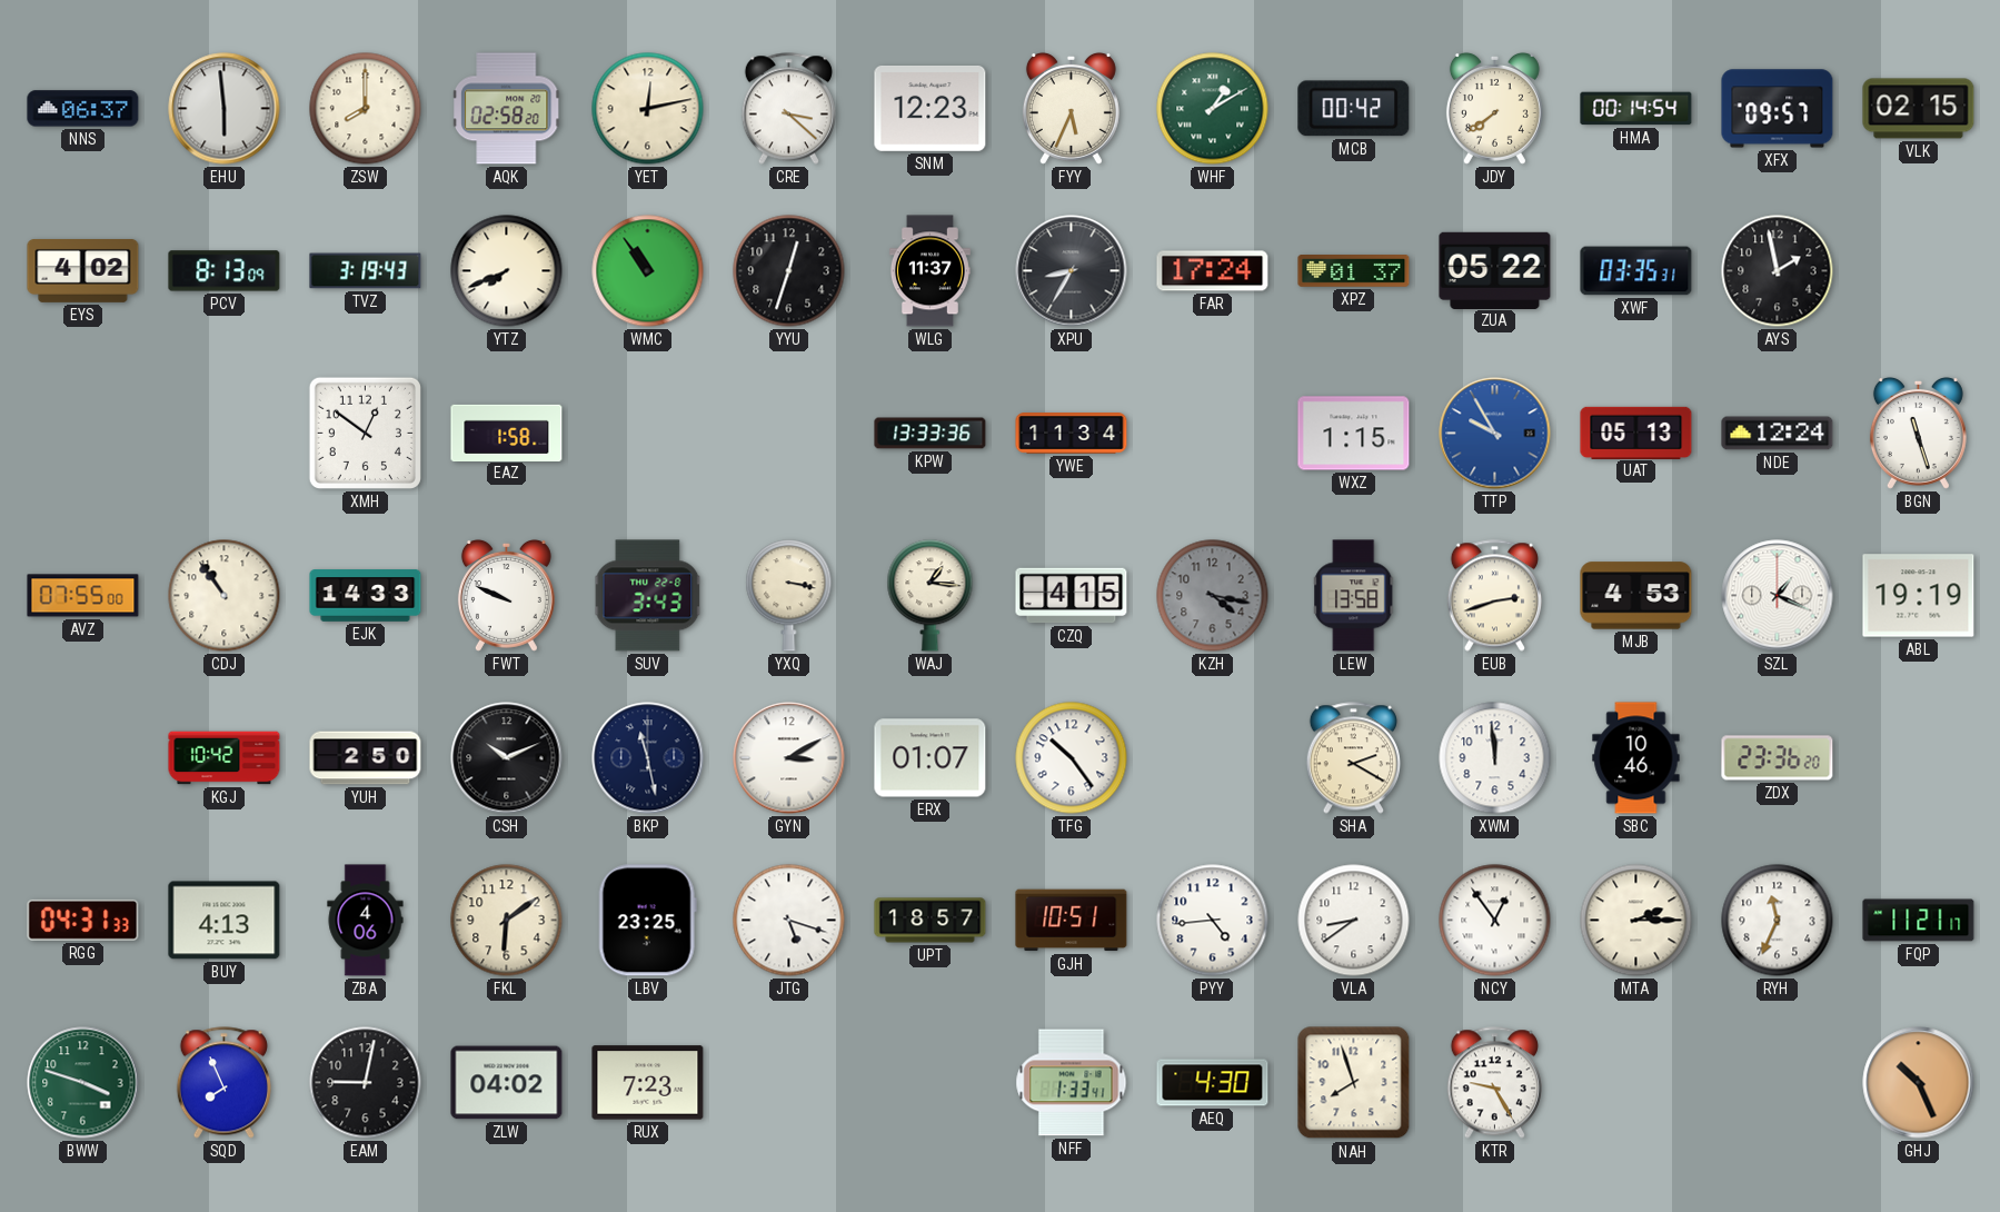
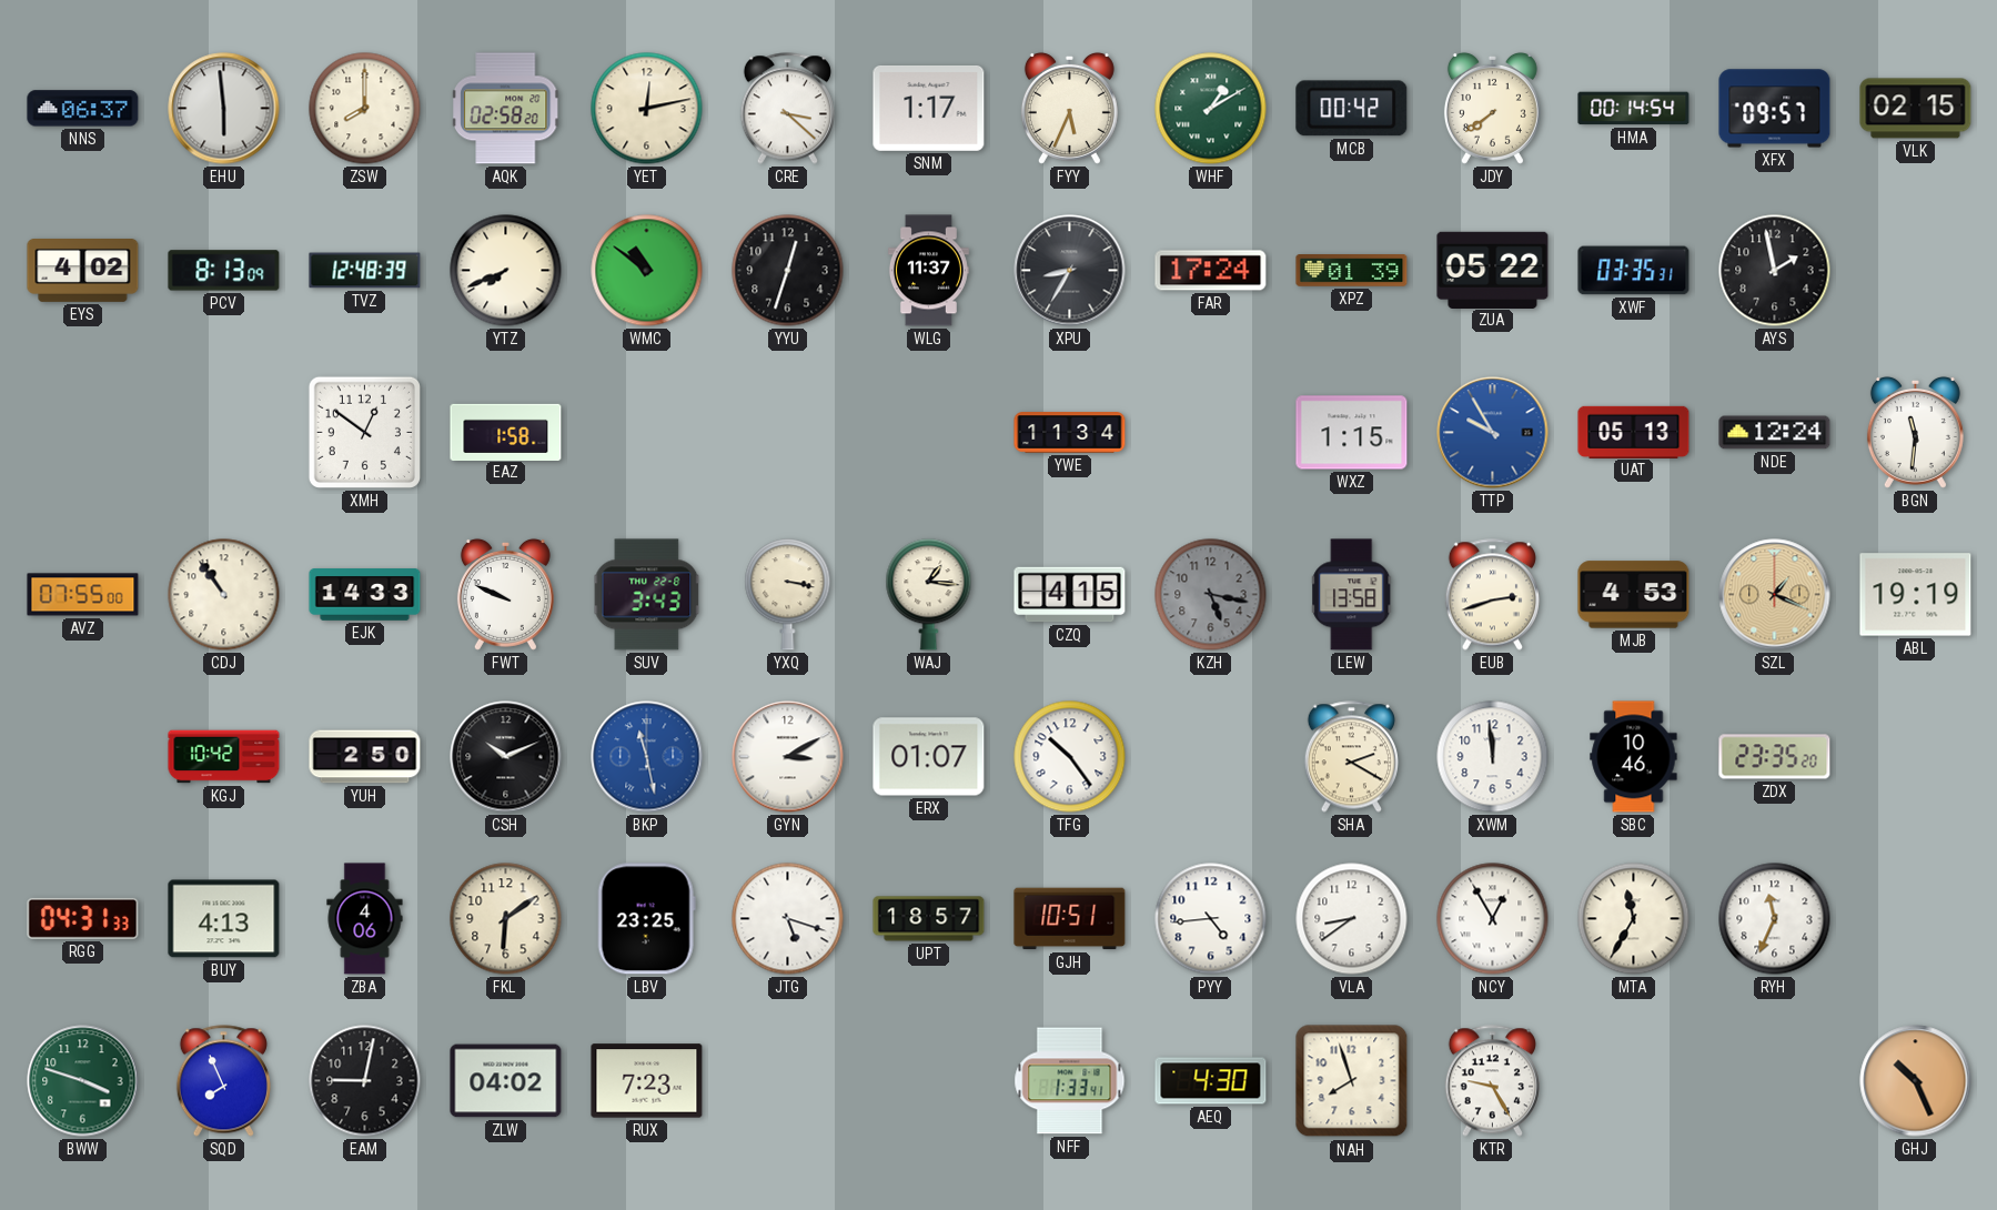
SNM: 12:23 -> 1:17 (929, 108)
TVZ: 3:19 -> 12:48 (365, 271)
WMC: 10:54 -> 10:51 (647, 271)
XPZ: 01:37 -> 01:39 (1352, 271)
KPW: 13:33 -> none (931, 434)
BGN: 11:27 -> 11:31 (1915, 432)
KZH: 4:17 -> 5:17 (1211, 595)
SZL dial: white -> champagne (1775, 595)
BKP dial: navy -> blue (647, 757)
ZDX: 23:36 -> 23:35 (1775, 757)
NCY: 12:54 -> 12:55 (1493, 919)
MTA: 2:15 -> 11:35 (1634, 919)
FQP: 11:21 -> none (1919, 921)
